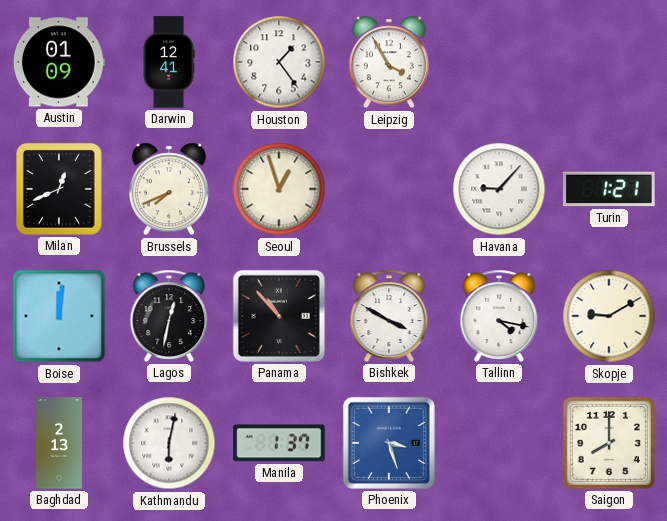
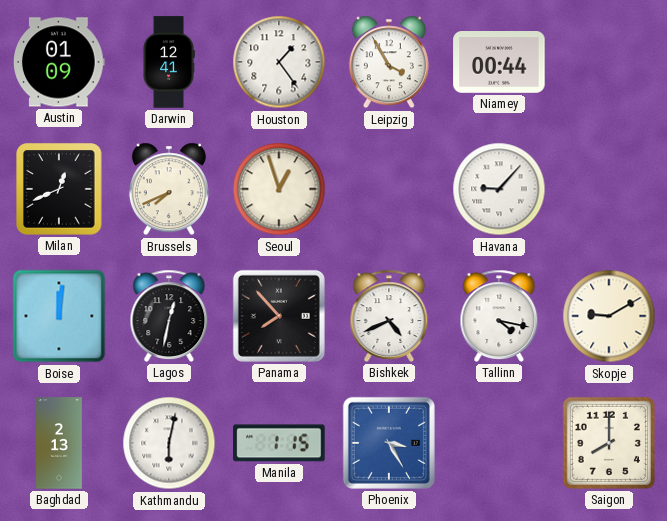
Niamey: none -> 00:44 (499, 63)
Turin: 1:21 -> none (609, 189)
Panama: 10:53 -> 7:53 (279, 316)
Bishkek: 3:50 -> 4:41 (389, 316)
Manila: 1:37 -> 1:15 (279, 443)
Phoenix: 3:27 -> 3:25 (389, 443)
